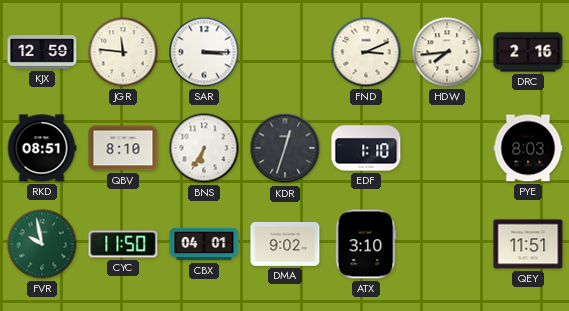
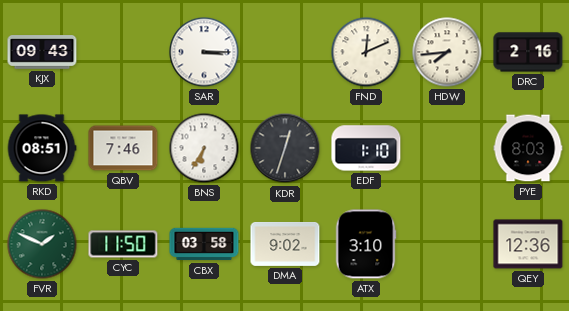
KJX: 12:59 -> 09:43 (42, 52)
JGR: 11:46 -> none (123, 52)
FND: 3:11 -> 12:11 (366, 52)
QBV: 8:10 -> 7:46 (123, 148)
FVR: 9:58 -> 1:49 (42, 244)
CBX: 04:01 -> 03:58 (204, 244)
QEY: 11:51 -> 12:36 (528, 244)
